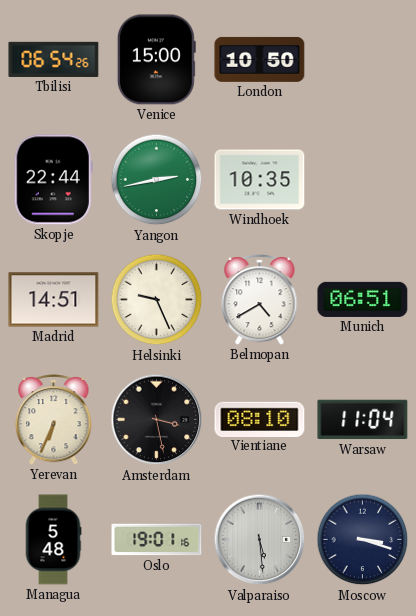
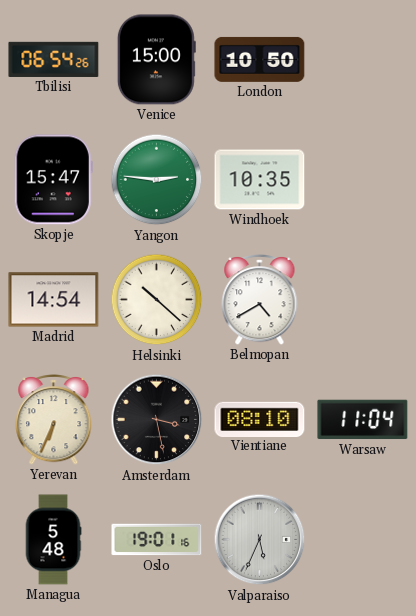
Skopje: 22:44 -> 15:47 (53, 180)
Yangon: 2:43 -> 2:46 (157, 180)
Madrid: 14:51 -> 14:54 (54, 300)
Helsinki: 9:26 -> 10:22 (157, 300)
Munich: 06:51 -> none (363, 299)
Valparaiso: 5:29 -> 5:34 (260, 540)
Moscow: 3:18 -> none (363, 540)
